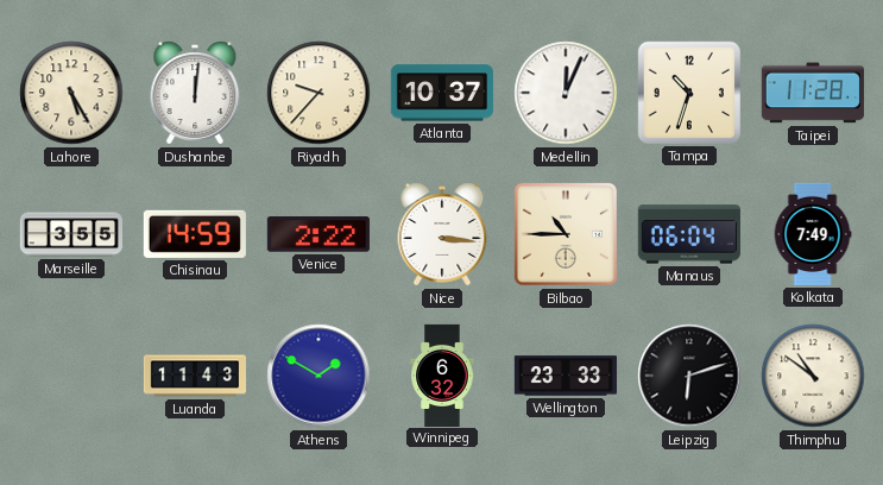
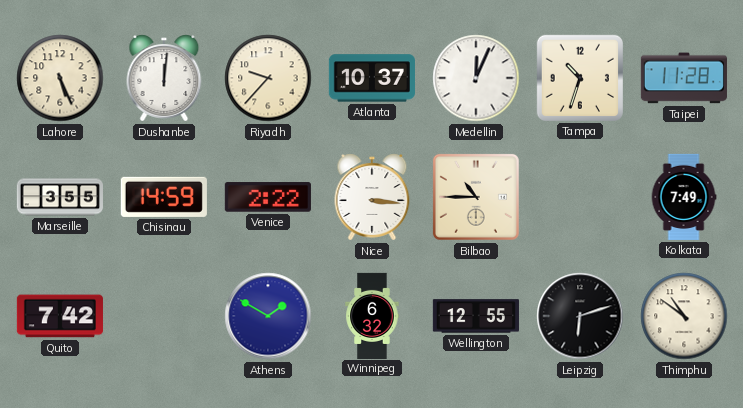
Lahore: 5:25 -> 5:26 (60, 78)
Manaus: 06:04 -> none (689, 234)
Quito: none -> 7:42 (60, 316)
Luanda: 11:43 -> none (194, 376)
Wellington: 23:33 -> 12:55 (476, 316)
